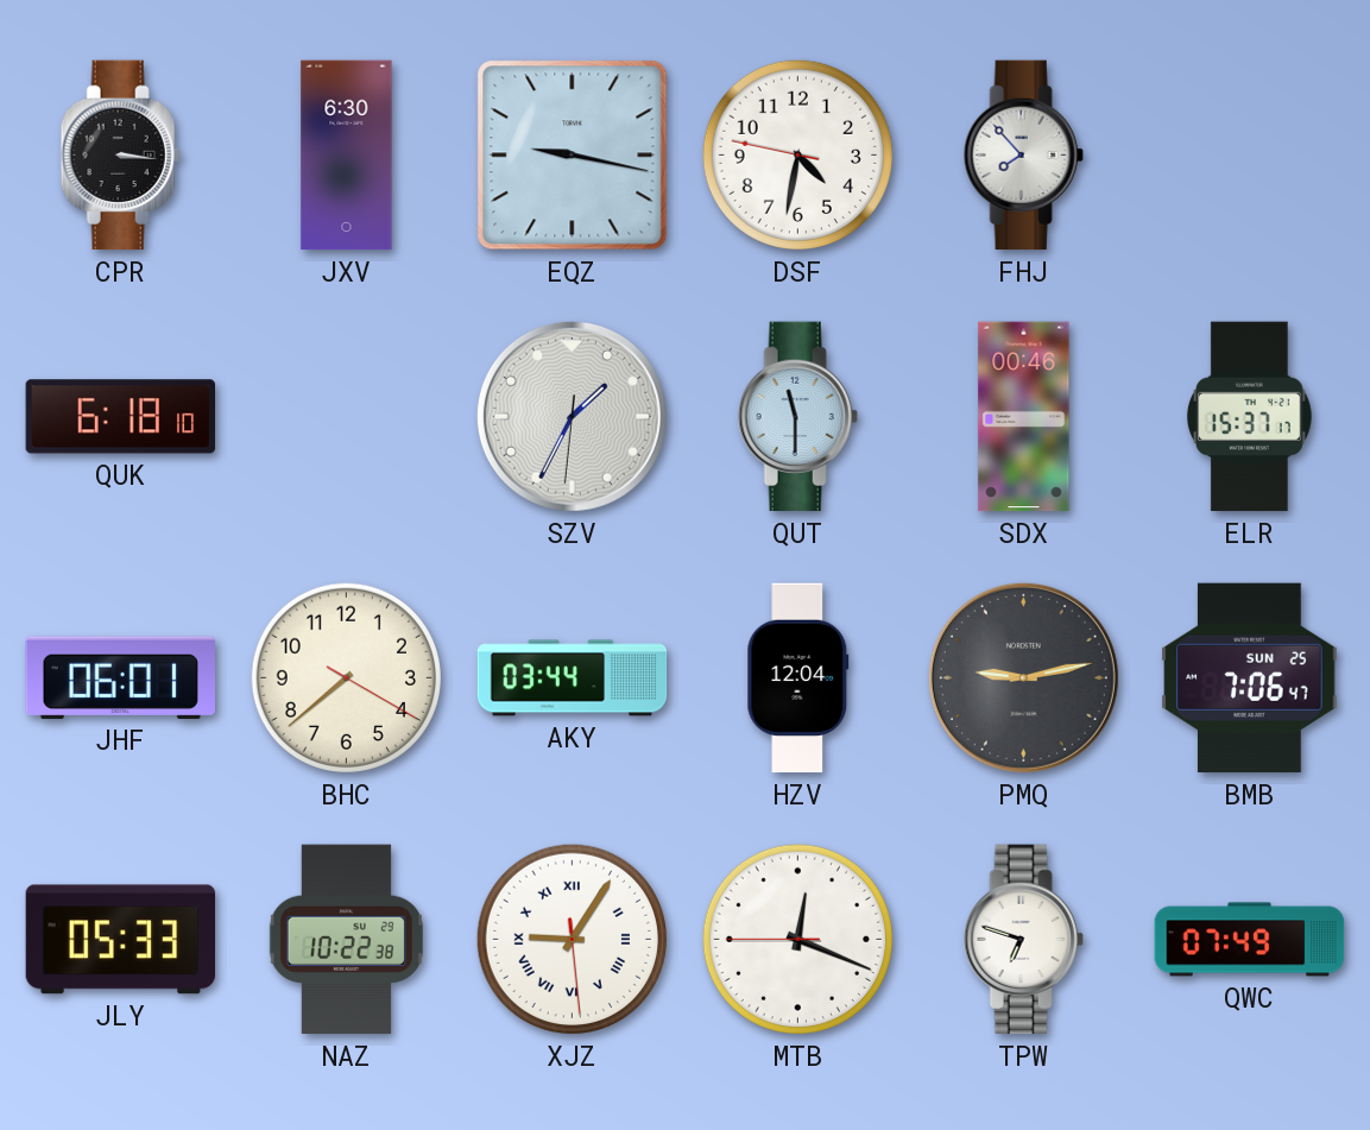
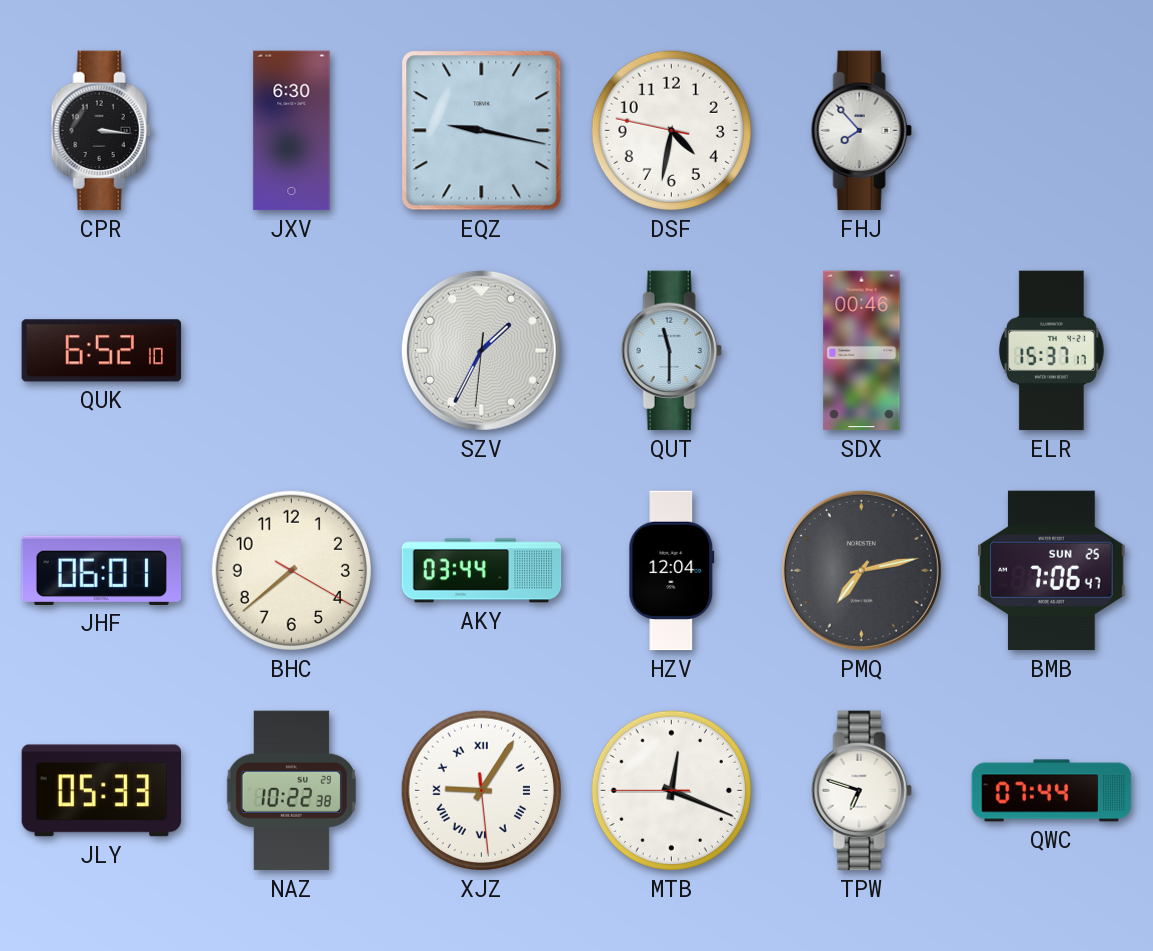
QUK: 6:18 -> 6:52 (102, 351)
PMQ: 9:13 -> 7:13 (861, 570)
QWC: 07:49 -> 07:44 (1052, 791)
